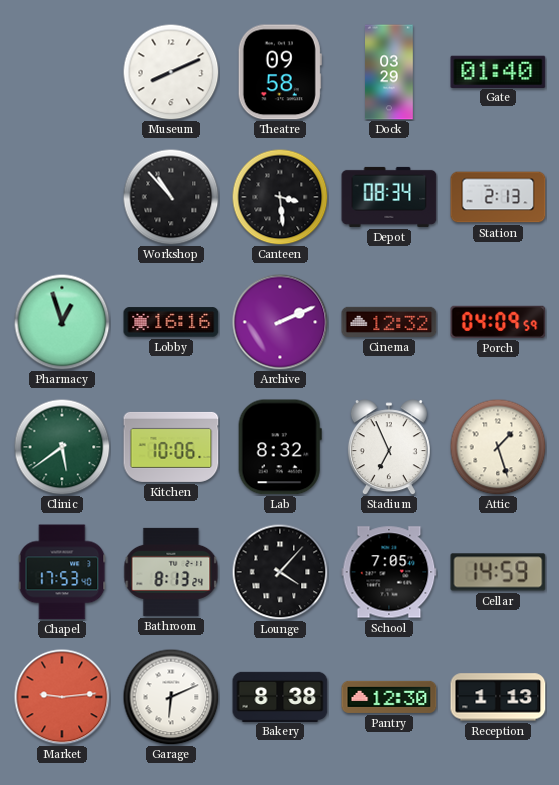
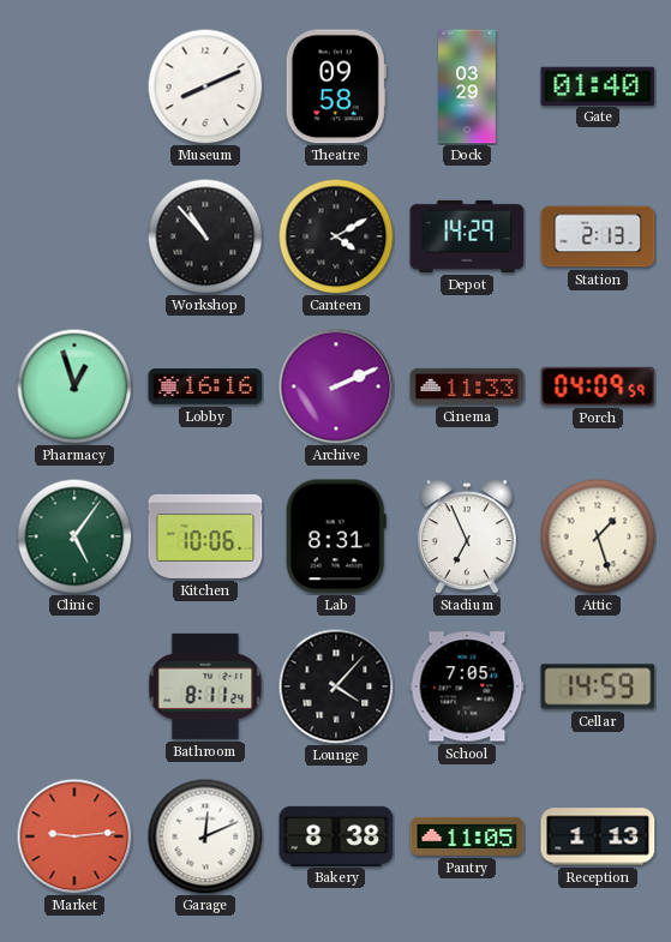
Canteen: 3:29 -> 4:10 (336, 236)
Depot: 08:34 -> 14:29 (467, 236)
Cinema: 12:32 -> 11:33 (467, 386)
Clinic: 5:39 -> 5:06 (74, 536)
Lab: 8:32 -> 8:31 (336, 536)
Chapel: 17:53 -> none (62, 572)
Bathroom: 8:13 -> 8:11 (205, 686)
Garage: 6:11 -> 12:11 (205, 836)
Pantry: 12:30 -> 11:05 (467, 836)
